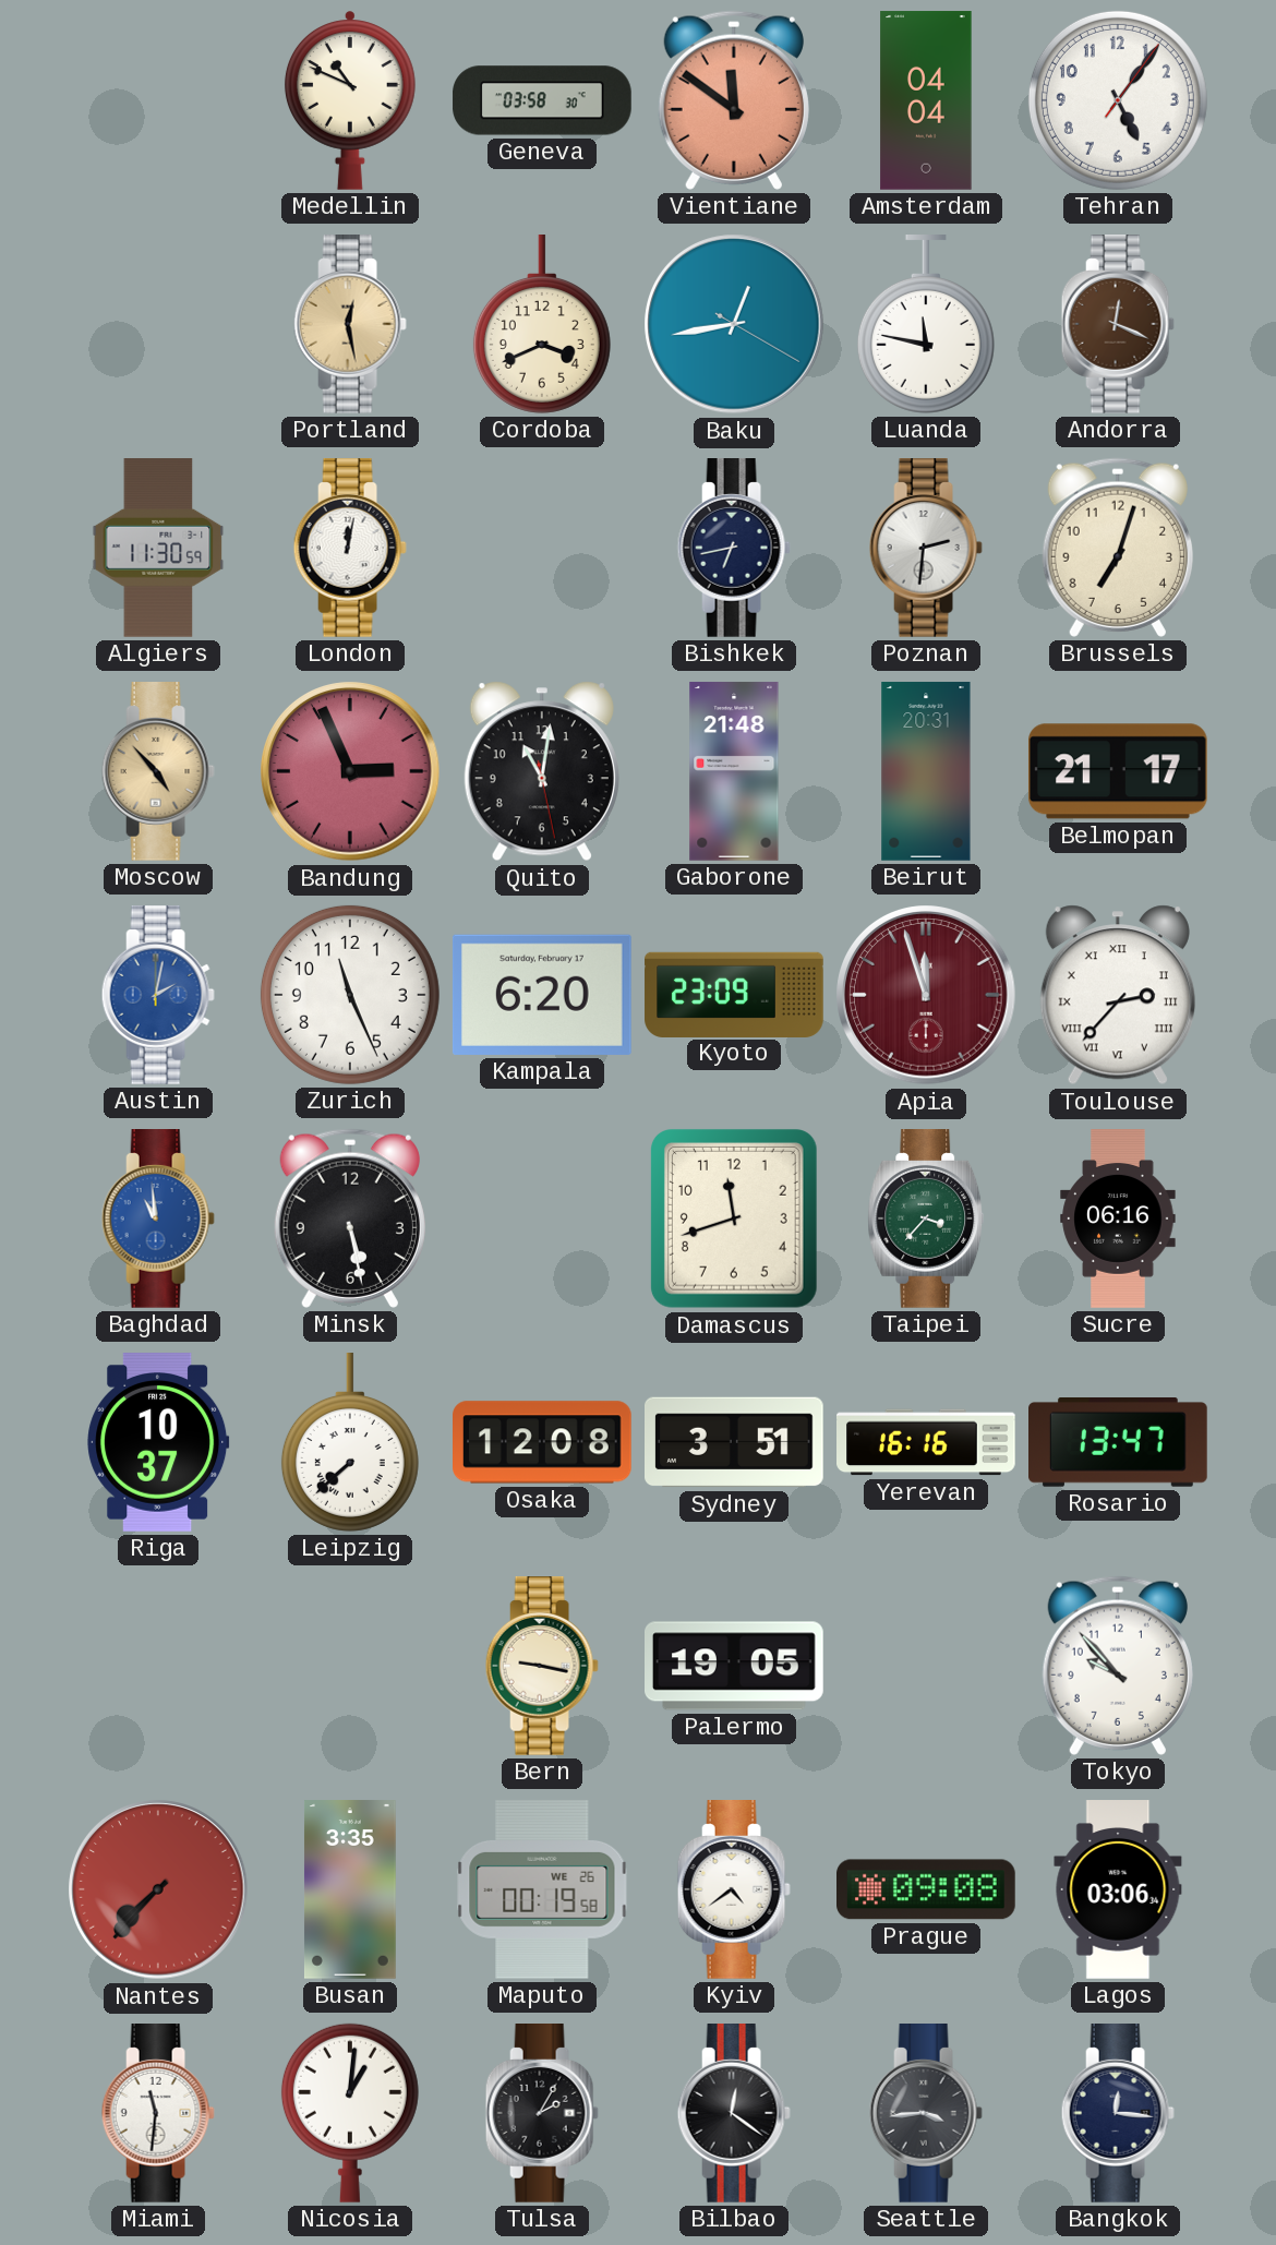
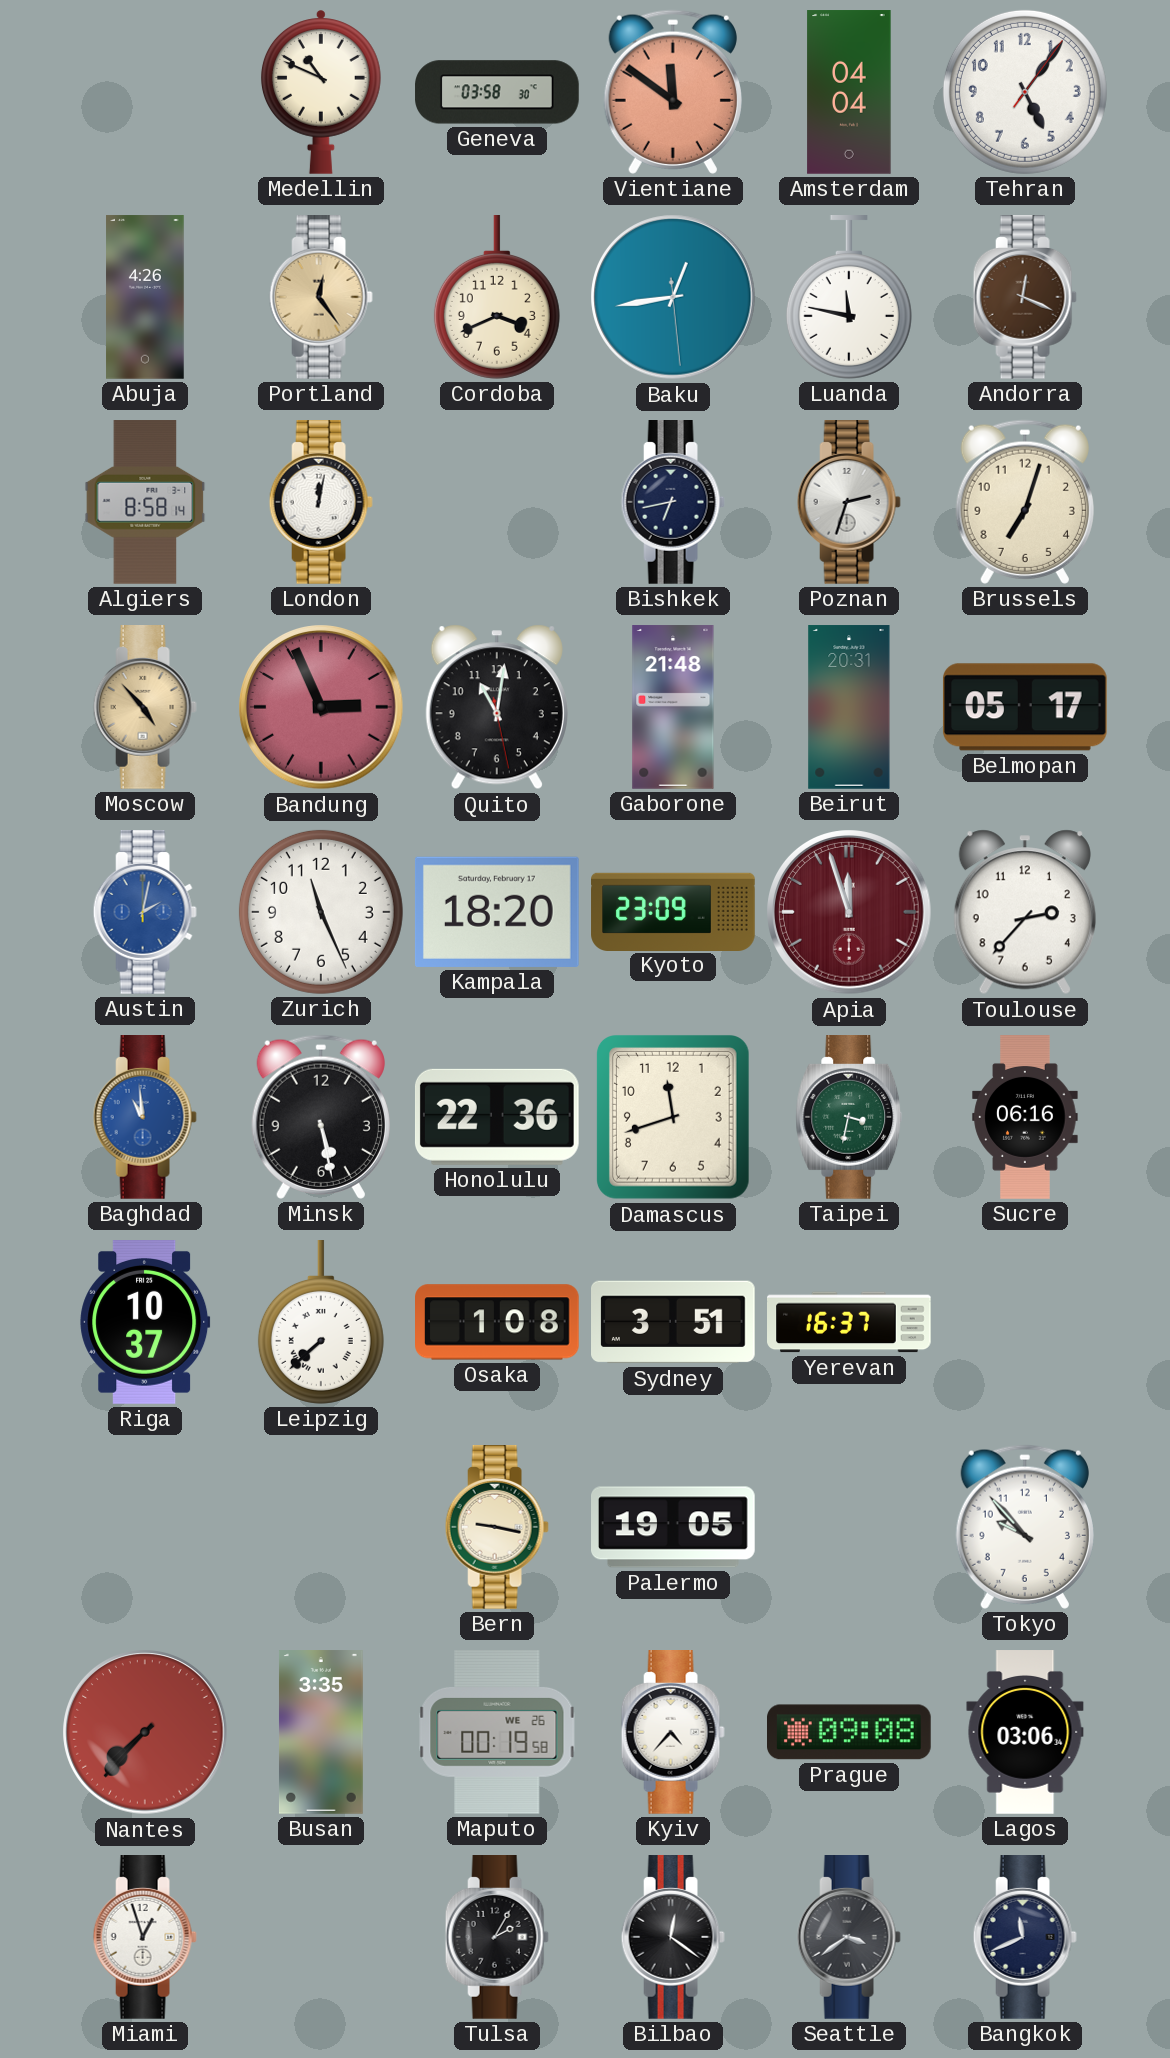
Abuja: none -> 4:26 (145, 297)
Portland: 12:28 -> 12:24 (321, 298)
Baku: 12:43:20 -> 12:43:29 (673, 297)
Algiers: 11:30 -> 8:58 (145, 502)
Poznan: 2:31 -> 2:33 (849, 503)
Belmopan: 21:17 -> 05:17 (1025, 707)
Kampala: 6:20 -> 18:20 (497, 912)
Toulouse numerals: Roman -> Arabic (1025, 912)
Honolulu: none -> 22:36 (497, 1117)
Taipei: 3:37 -> 3:32 (849, 1118)
Osaka: 12:08 -> 1:08 (498, 1322)
Yerevan: 16:16 -> 16:37 (850, 1322)
Rosario: 13:47 -> none (1119, 1443)
Kyiv: 4:39 -> 4:37 (673, 1733)
Miami: 11:31 -> 12:57 (145, 1938)
Nicosia: 1:01 -> none (350, 2113)
Seattle: 3:44 -> 3:39 (849, 1938)
Bangkok: 12:16 -> 11:41 (1025, 1938)
